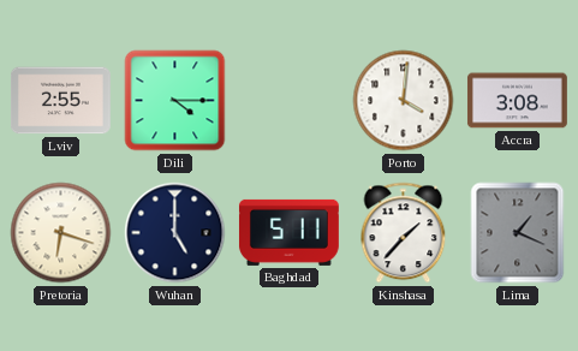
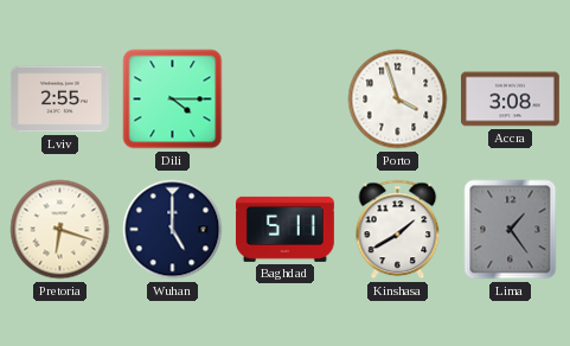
Porto: 4:01 -> 3:57 (398, 100)
Kinshasa: 1:37 -> 1:40 (398, 230)
Lima: 1:19 -> 1:24 (511, 230)
